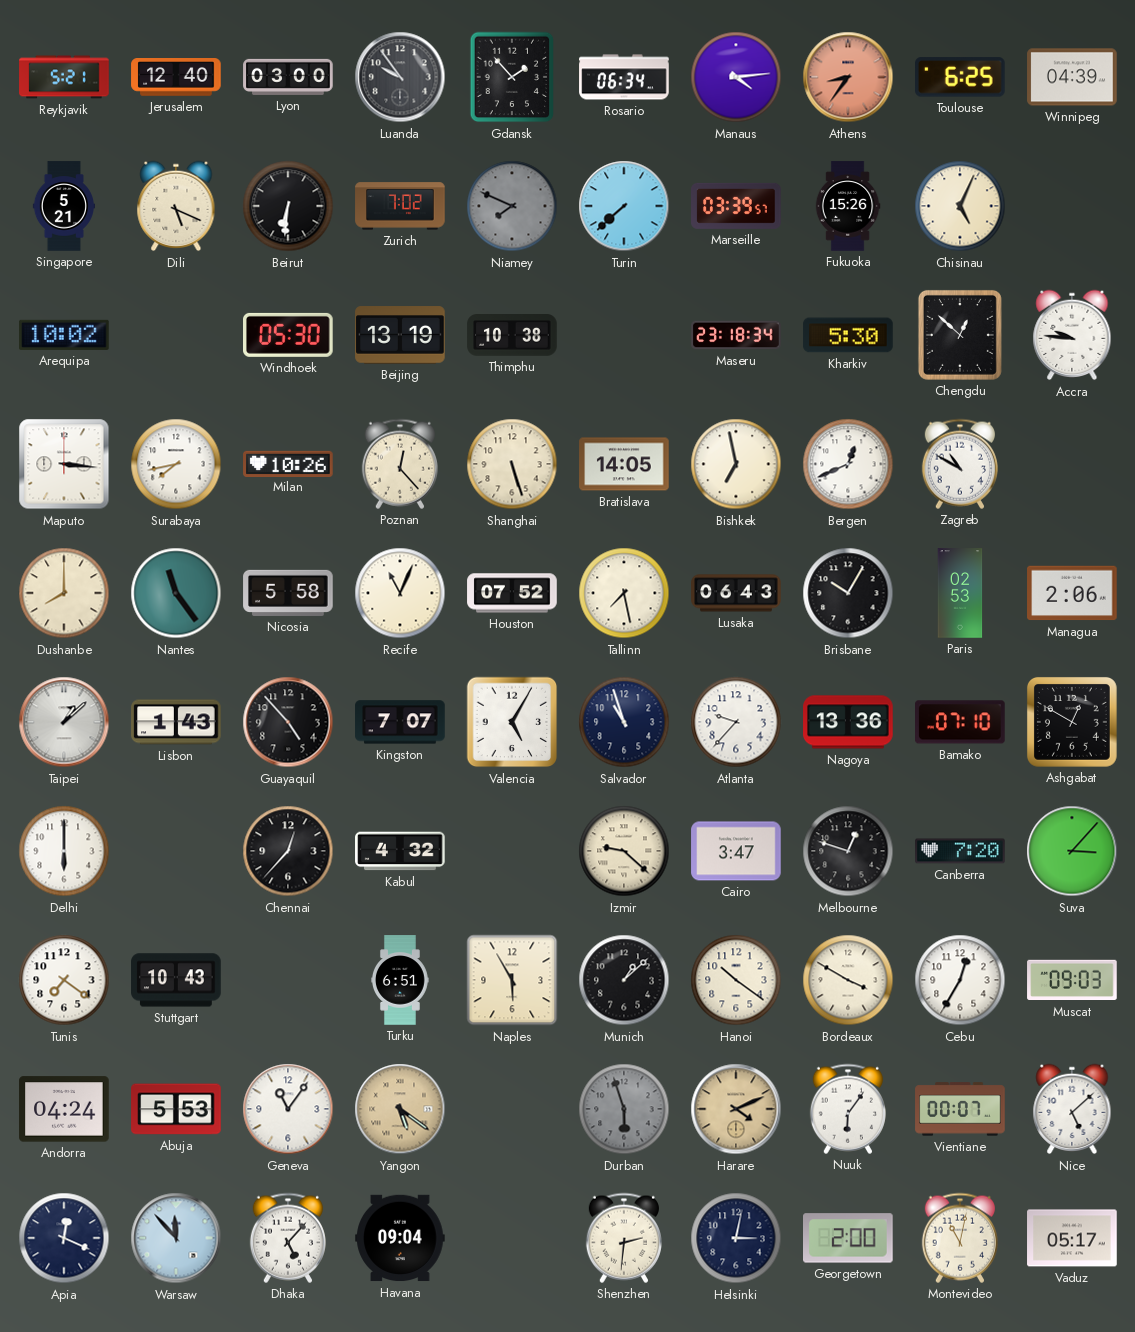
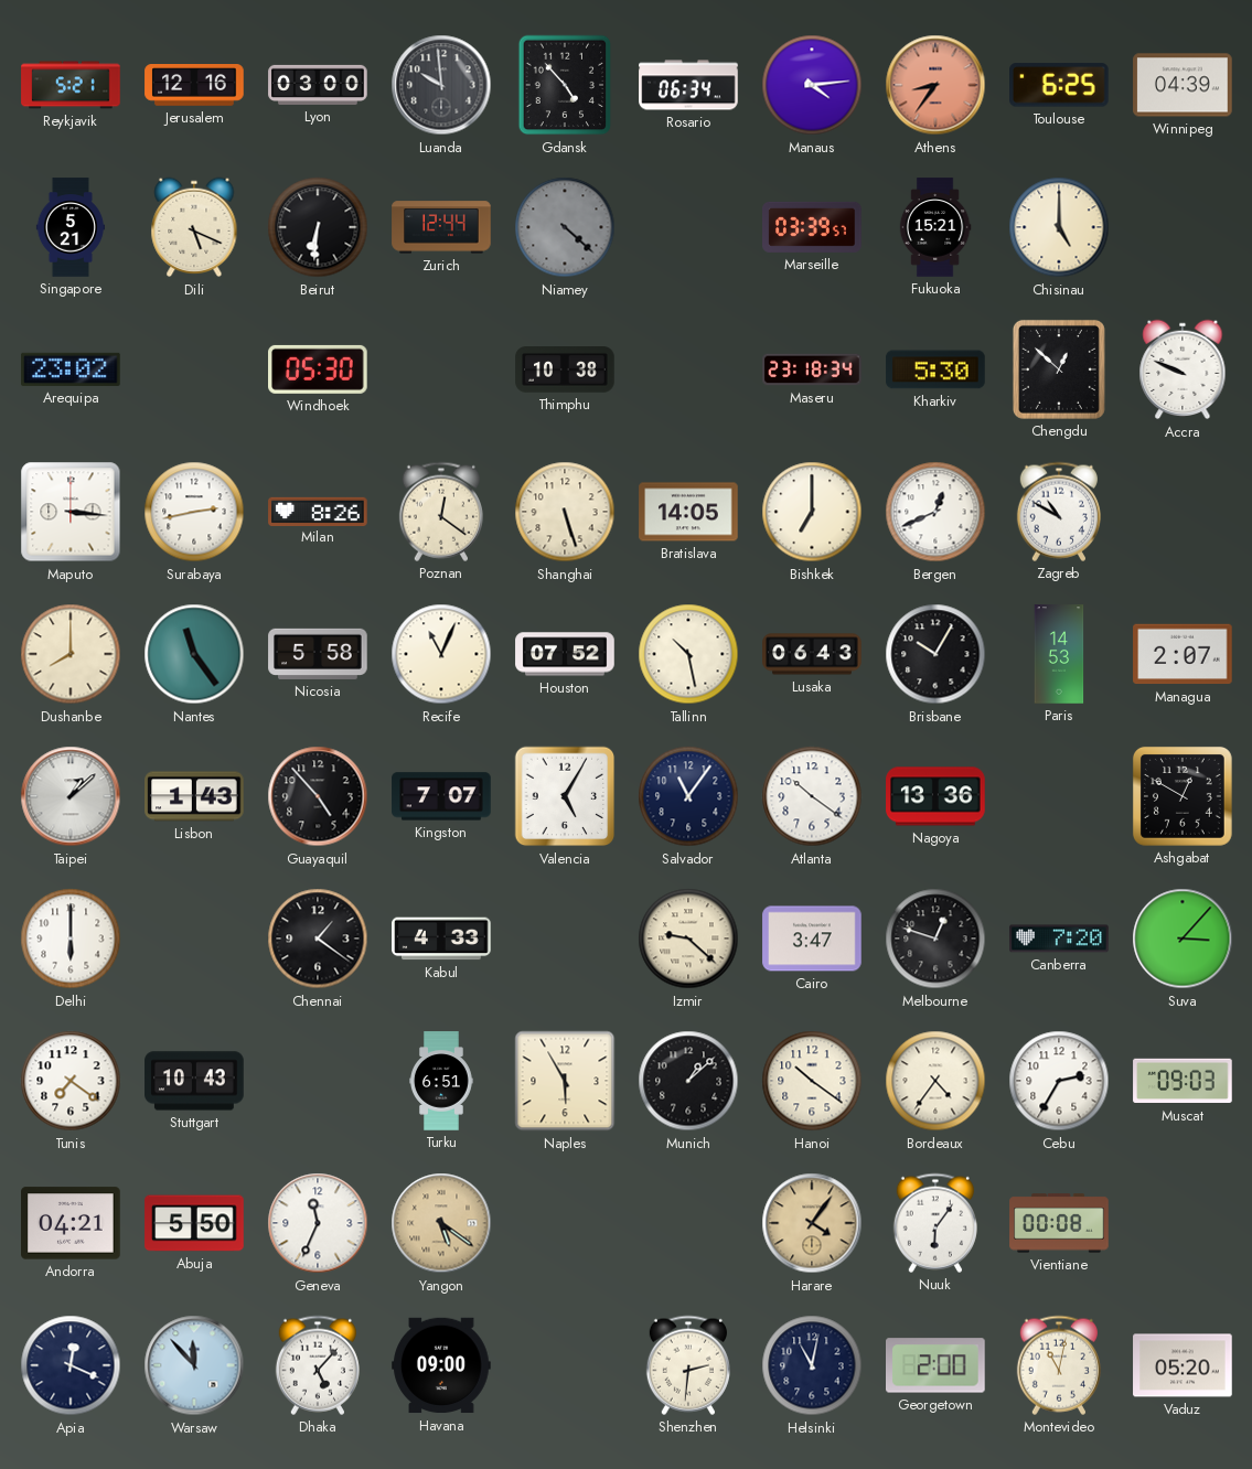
Jerusalem: 12:40 -> 12:16 (194, 86)
Luanda: 9:54 -> 9:59 (441, 85)
Gdansk: 1:53 -> 4:53 (565, 85)
Zurich: 7:02 -> 12:44 (441, 227)
Niamey: 7:49 -> 4:22 (565, 227)
Turin: 7:38 -> none (624, 206)
Fukuoka: 15:26 -> 15:21 (935, 227)
Chisinau: 5:04 -> 5:00 (1059, 227)
Arequipa: 10:02 -> 23:02 (71, 369)
Beijing: 13:19 -> none (400, 335)
Accra: 9:46 -> 9:49 (1183, 369)
Surabaya: 7:43 -> 2:43 (194, 512)
Milan: 10:26 -> 8:26 (318, 511)
Poznan: 12:23 -> 12:21 (441, 512)
Bishkek: 6:58 -> 7:00 (812, 512)
Tallinn: 7:28 -> 10:28 (688, 654)
Paris: 02:53 -> 14:53 (1059, 654)
Managua: 2:06 -> 2:07 (1183, 654)
Salvador: 10:57 -> 11:06 (688, 796)
Atlanta: 9:37 -> 10:21 (812, 796)
Bamako: 07:10 -> none (961, 722)
Chennai: 12:37 -> 1:21 (318, 939)
Kabul: 4:32 -> 4:33 (441, 939)
Bordeaux: 3:50 -> 4:36 (935, 1081)
Cebu: 12:35 -> 2:35 (1059, 1081)
Andorra: 04:24 -> 04:21 (71, 1223)
Abuja: 5:53 -> 5:50 (194, 1223)
Geneva: 11:06 -> 11:34 (318, 1223)
Durban: 5:57 -> none (624, 1109)
Harare: 4:11 -> 4:06 (812, 1223)
Vientiane: 00:07 -> 00:08 (1059, 1223)
Nice: 5:08 -> none (1072, 1109)
Havana: 09:04 -> 09:00 (441, 1365)
Helsinki: 3:02 -> 11:02 (812, 1365)
Vaduz: 05:17 -> 05:20 (1183, 1365)
